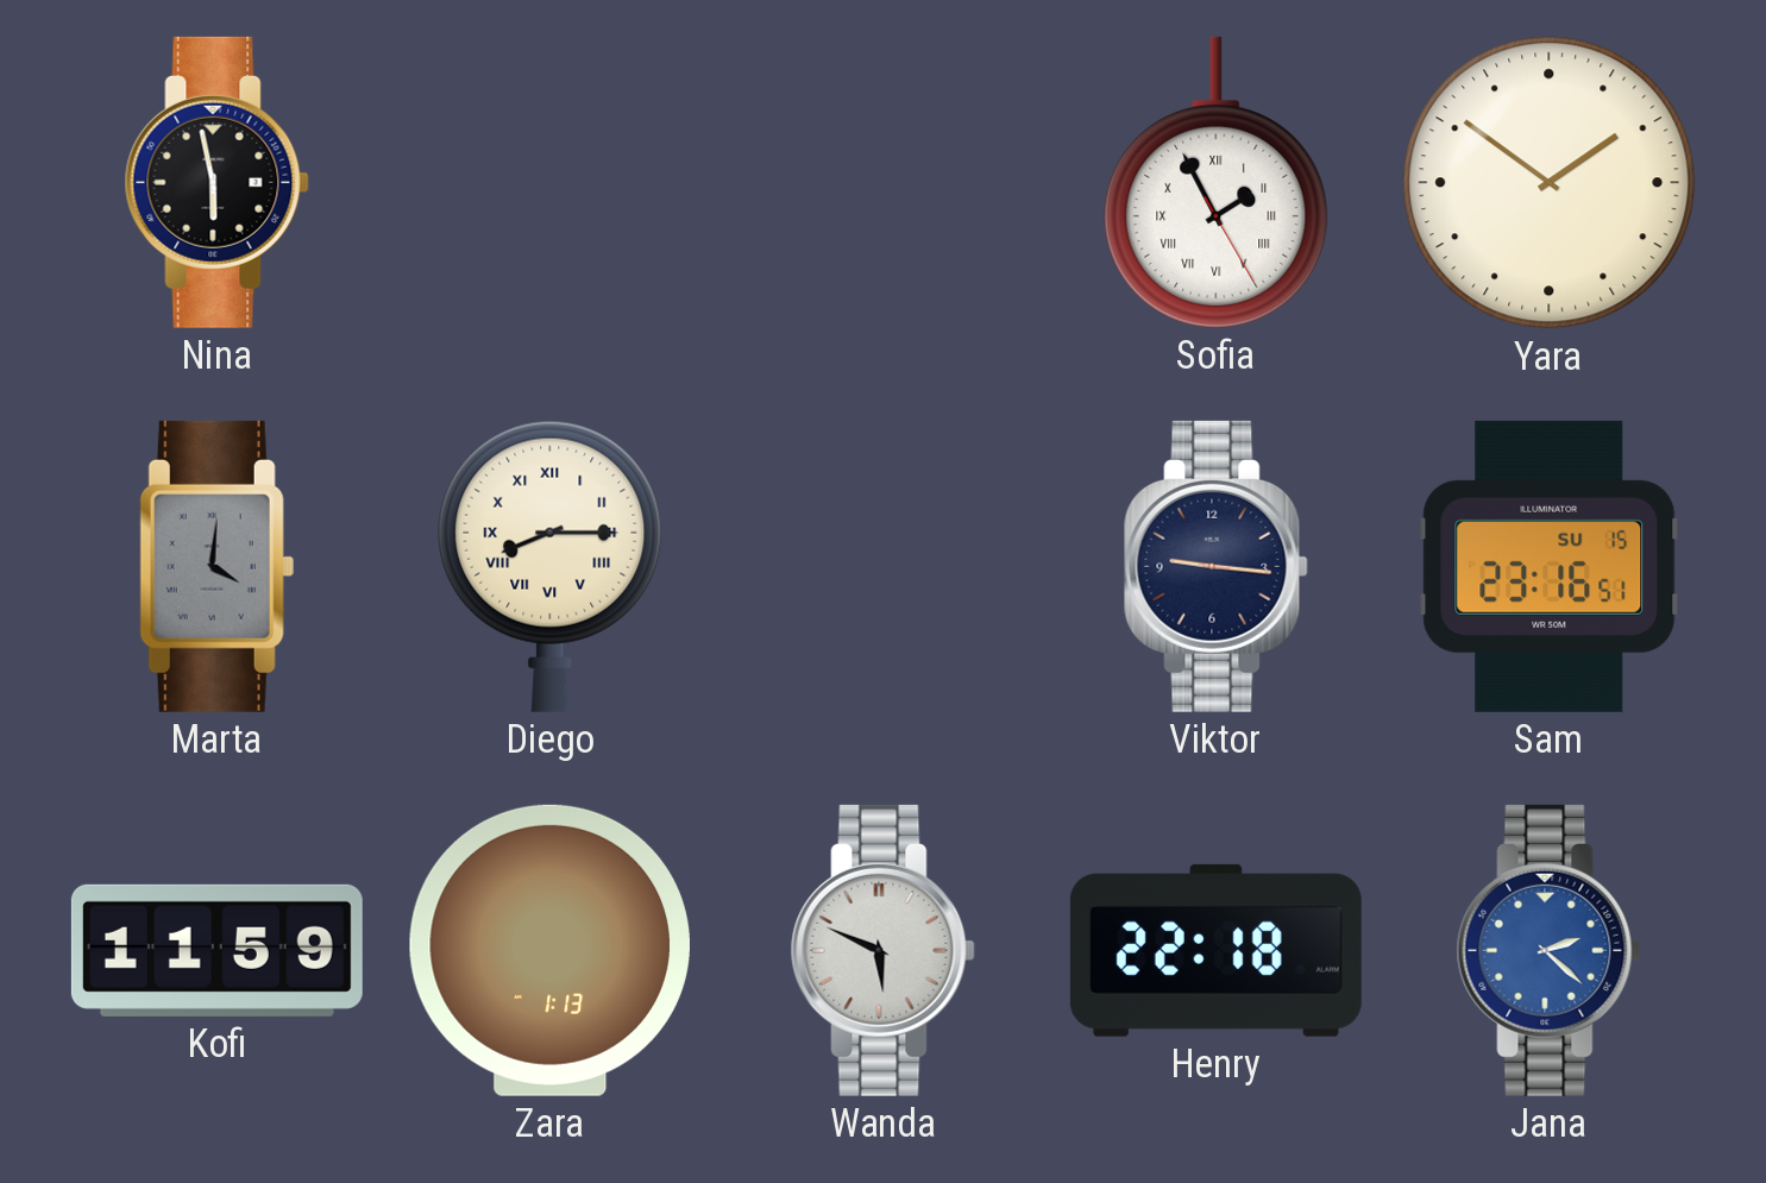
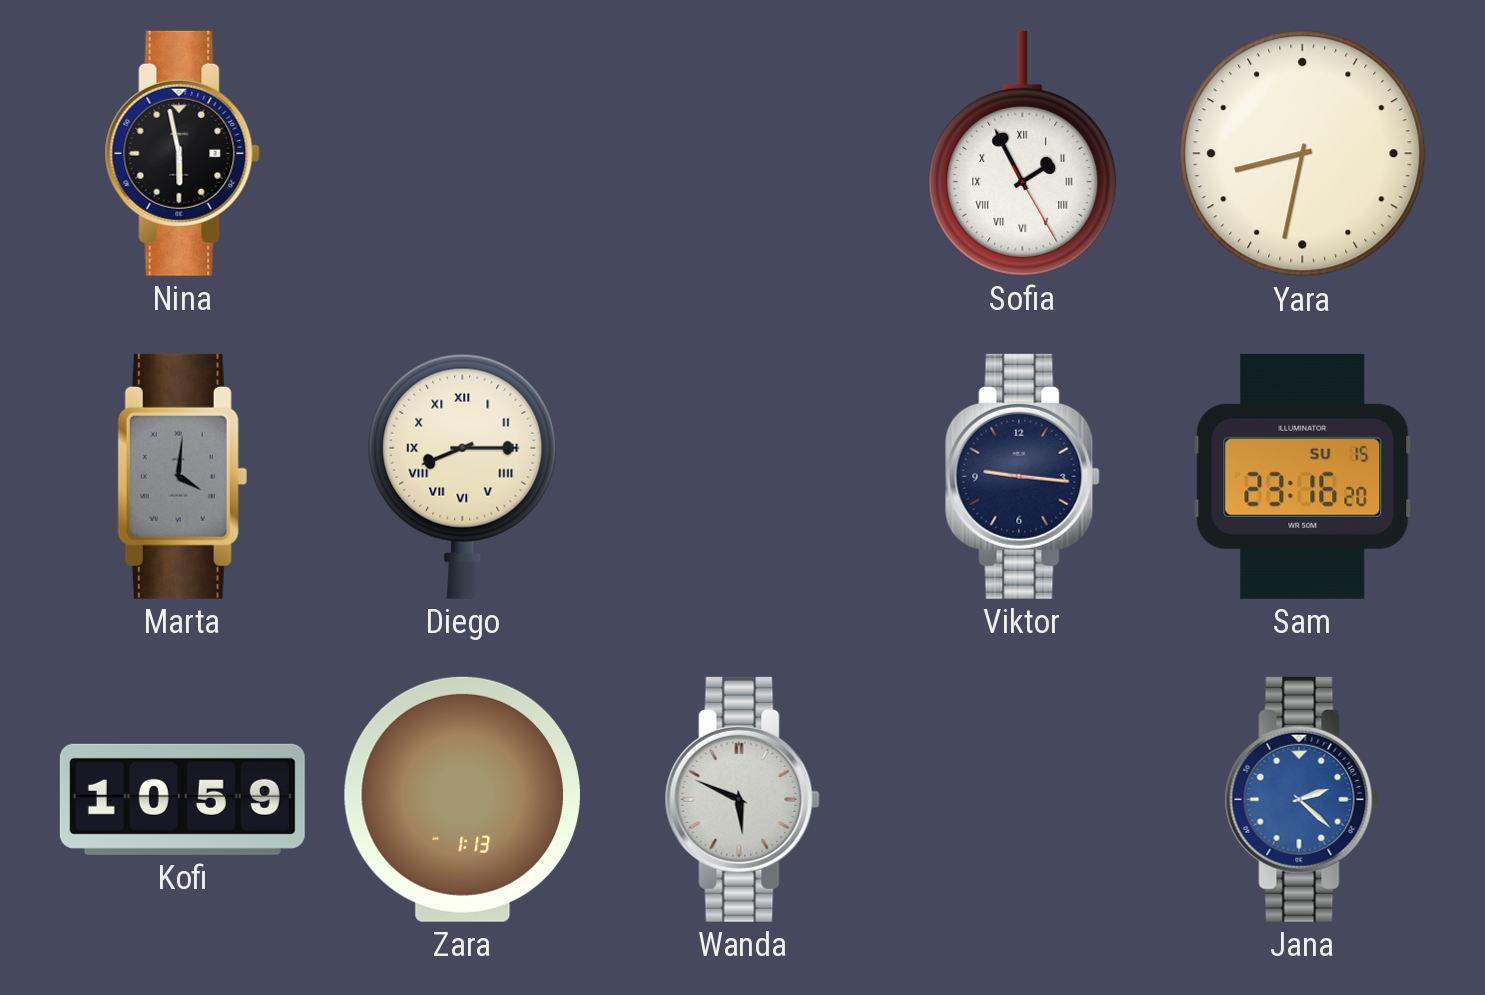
Yara: 1:51 -> 8:32 (1303, 154)
Sam: 23:16:51 -> 23:16:20 (1303, 476)
Kofi: 11:59 -> 10:59 (182, 799)
Henry: 22:18 -> none (1215, 950)
